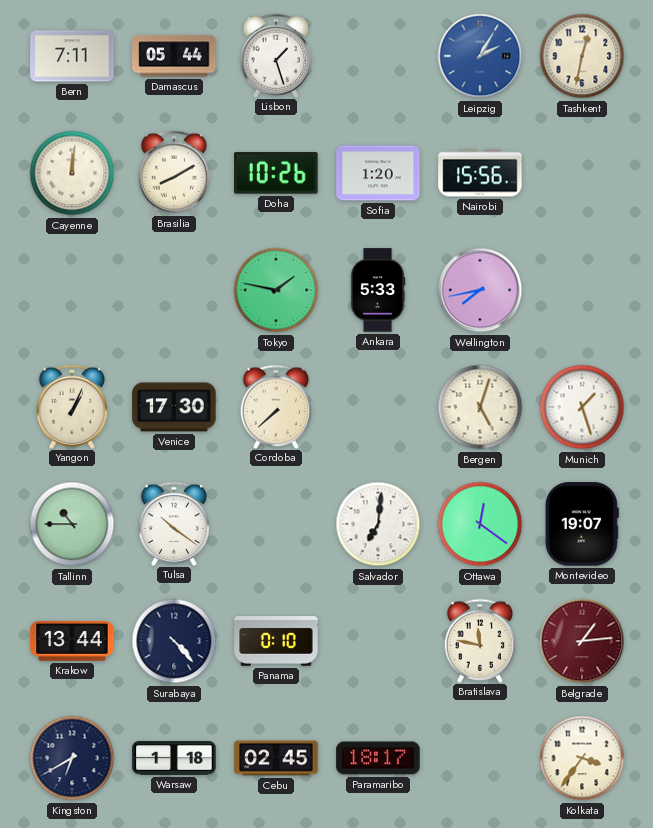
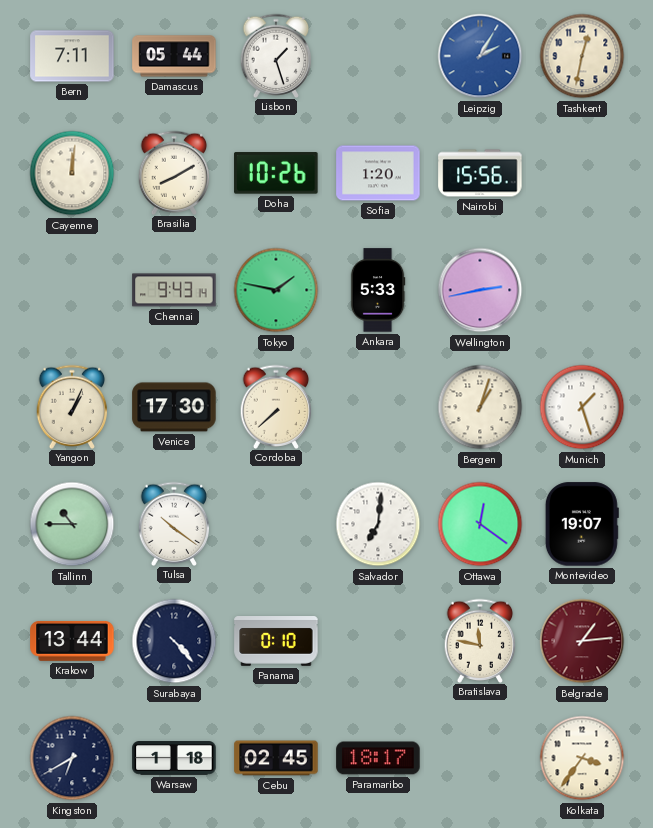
Chennai: none -> 9:43 (174, 290)
Wellington: 7:43 -> 2:43 (480, 290)
Bergen: 5:03 -> 1:03 (480, 407)
